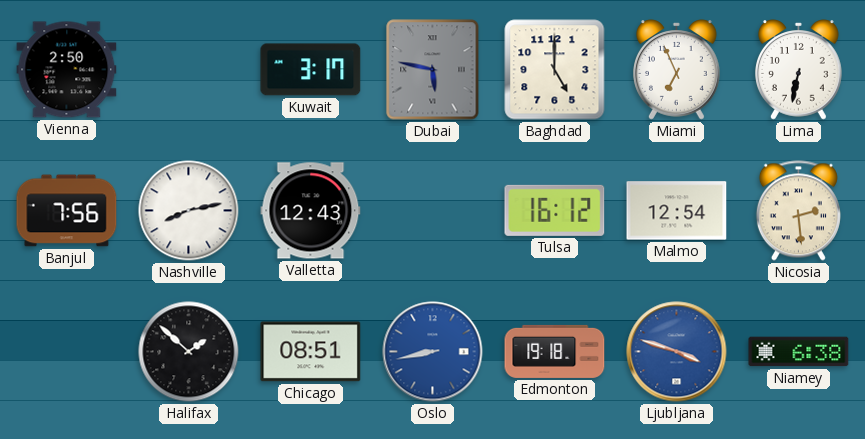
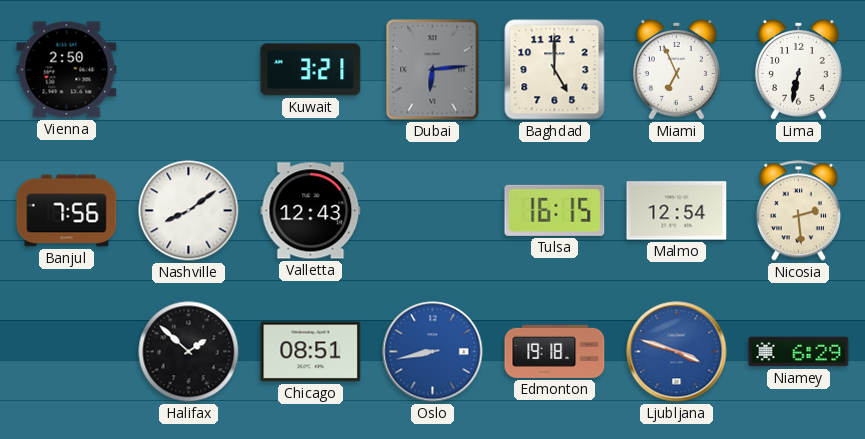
Kuwait: 3:17 -> 3:21 (311, 70)
Dubai: 5:47 -> 6:14 (433, 70)
Nashville: 8:13 -> 8:09 (189, 211)
Tulsa: 16:12 -> 16:15 (555, 210)
Niamey: 6:38 -> 6:29 (799, 352)
